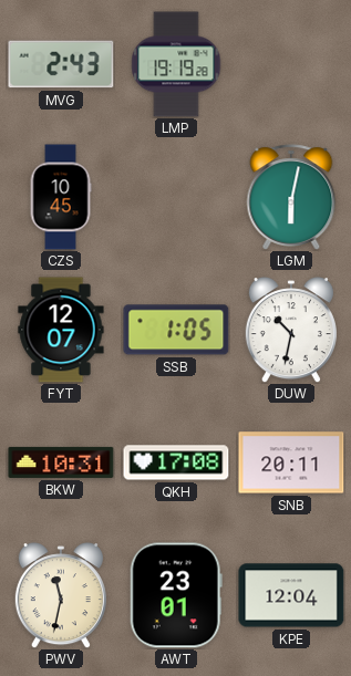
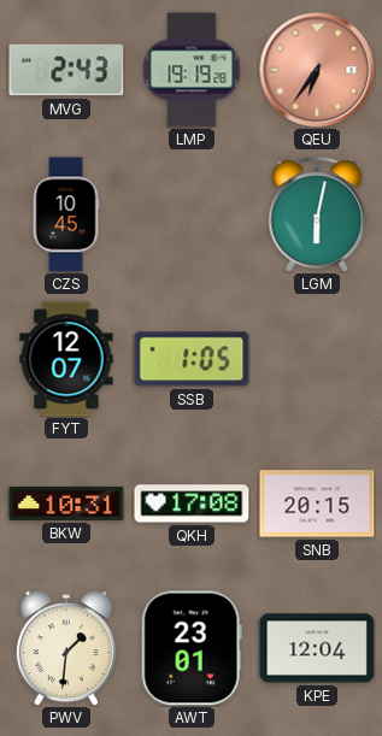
QEU: none -> 6:36 (317, 70)
DUW: 10:32 -> none (291, 330)
SNB: 20:11 -> 20:15 (317, 504)
PWV: 11:32 -> 1:31 (66, 648)
